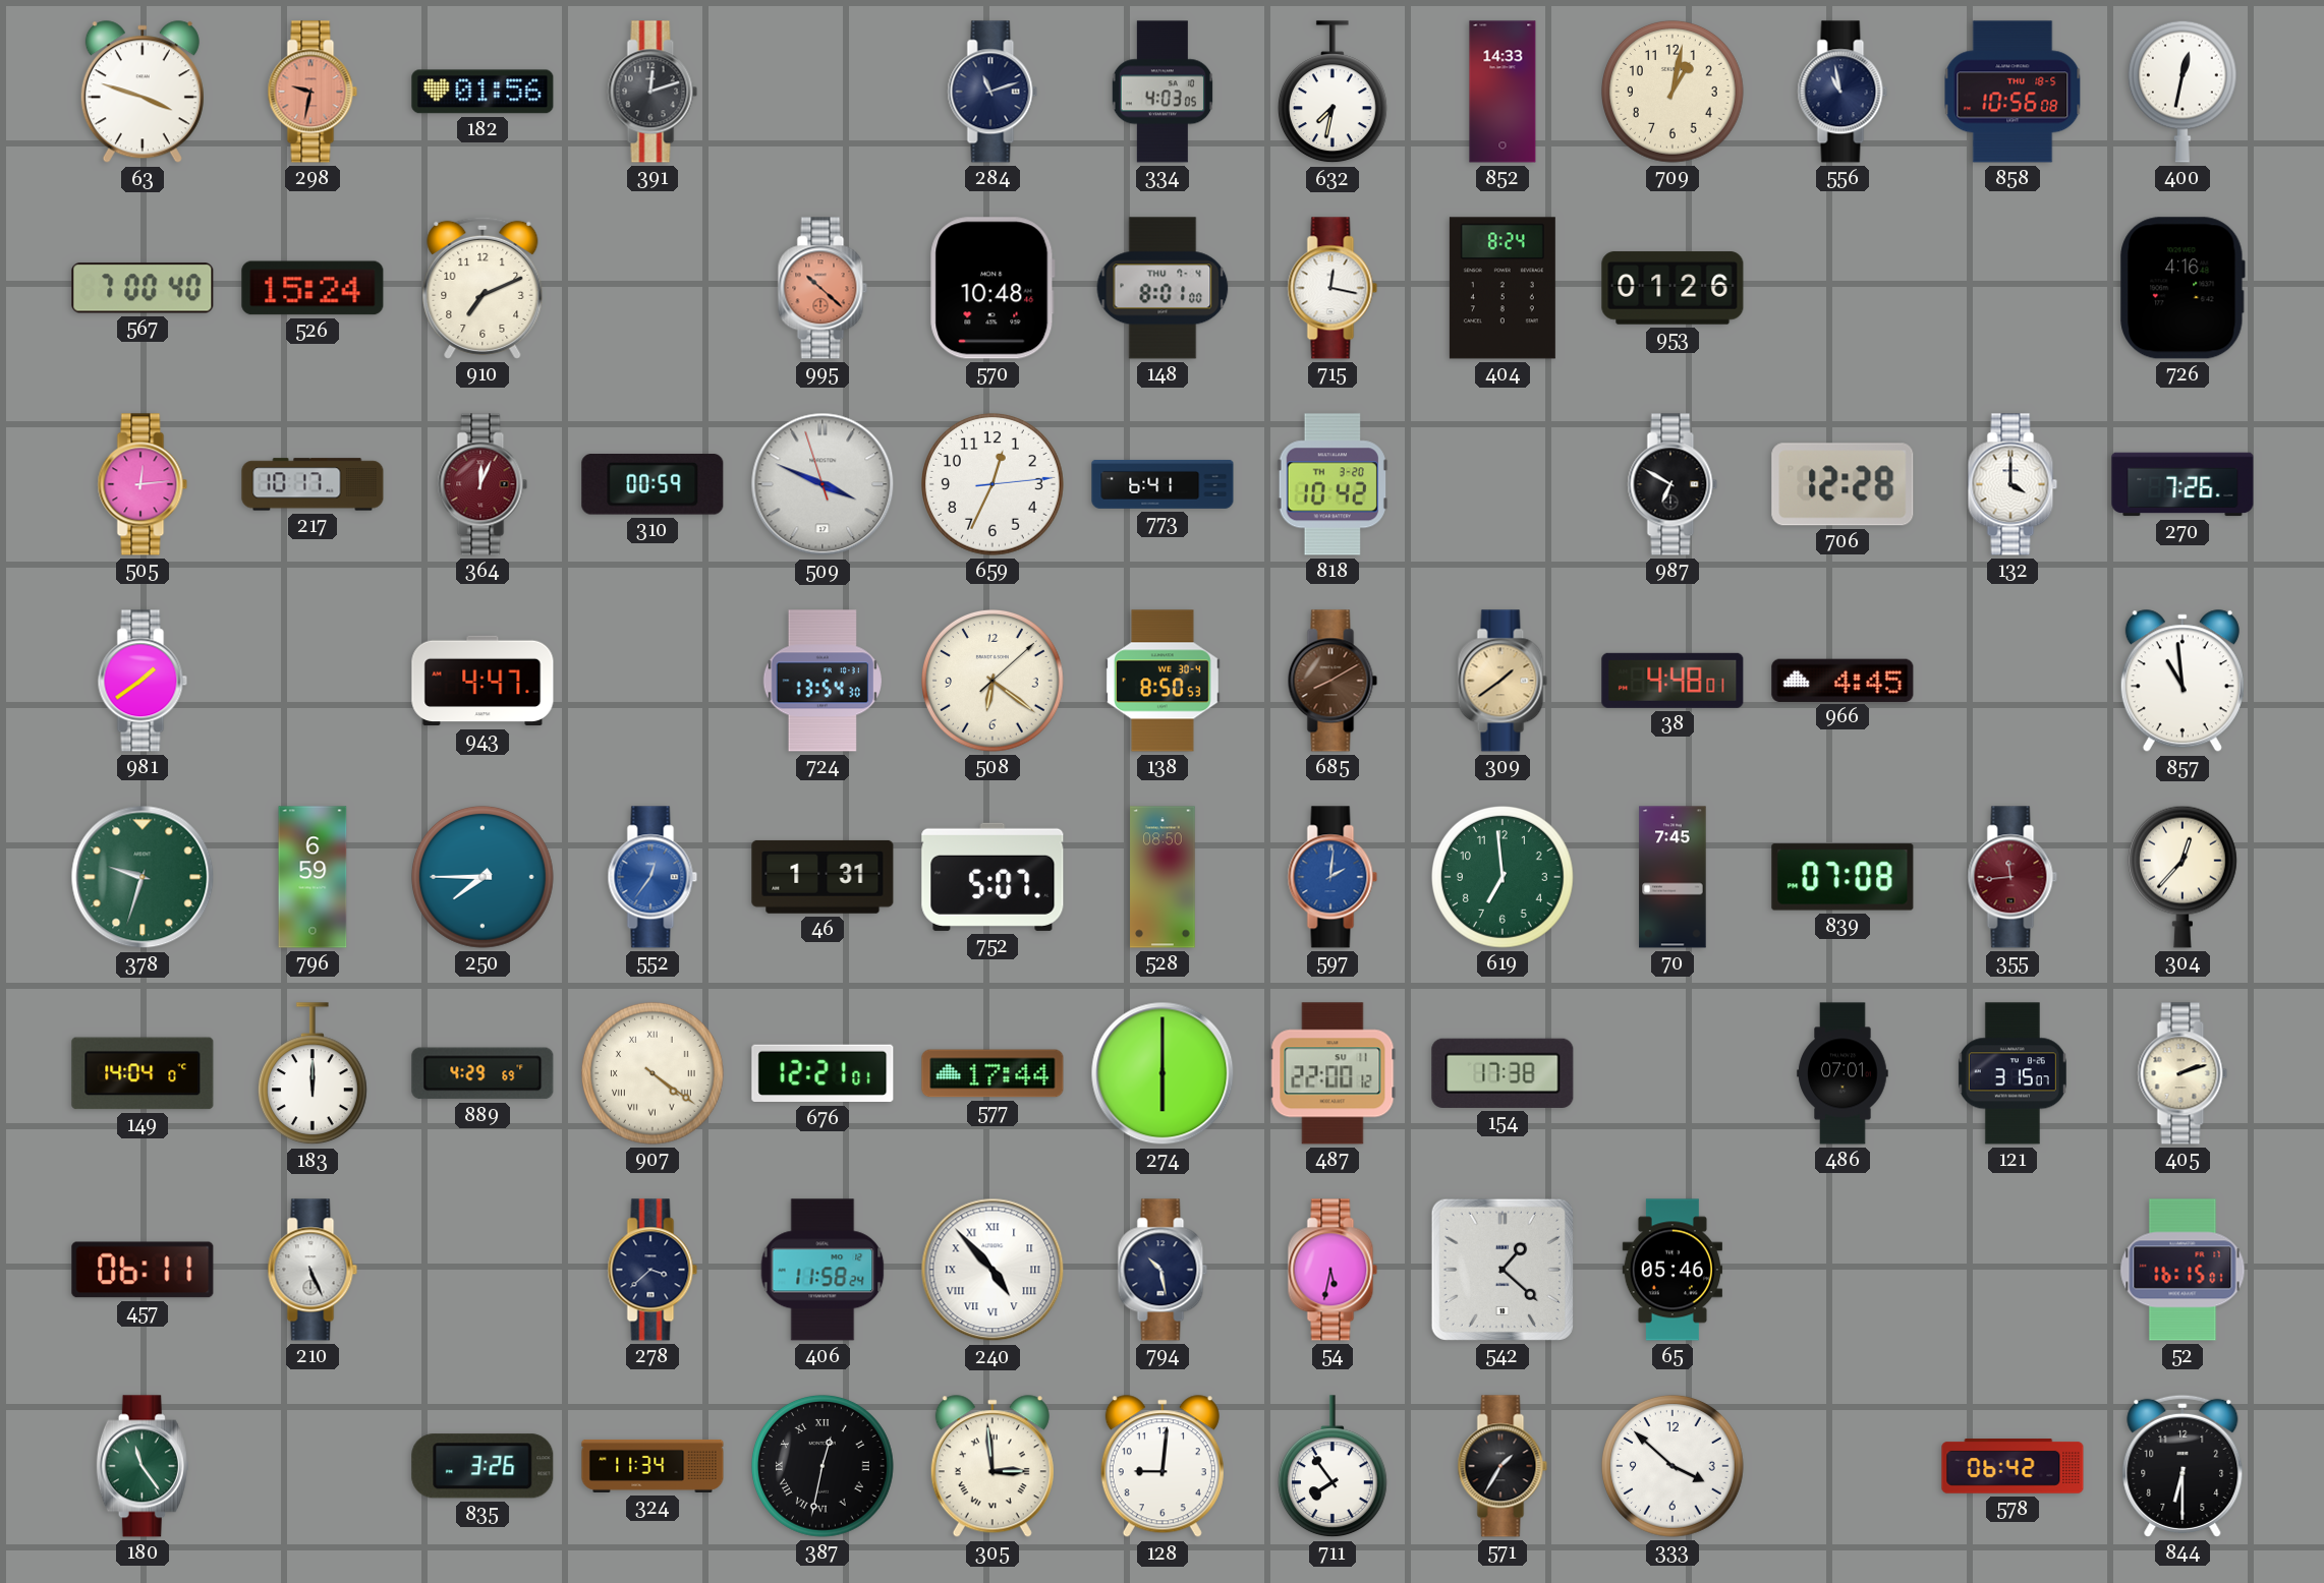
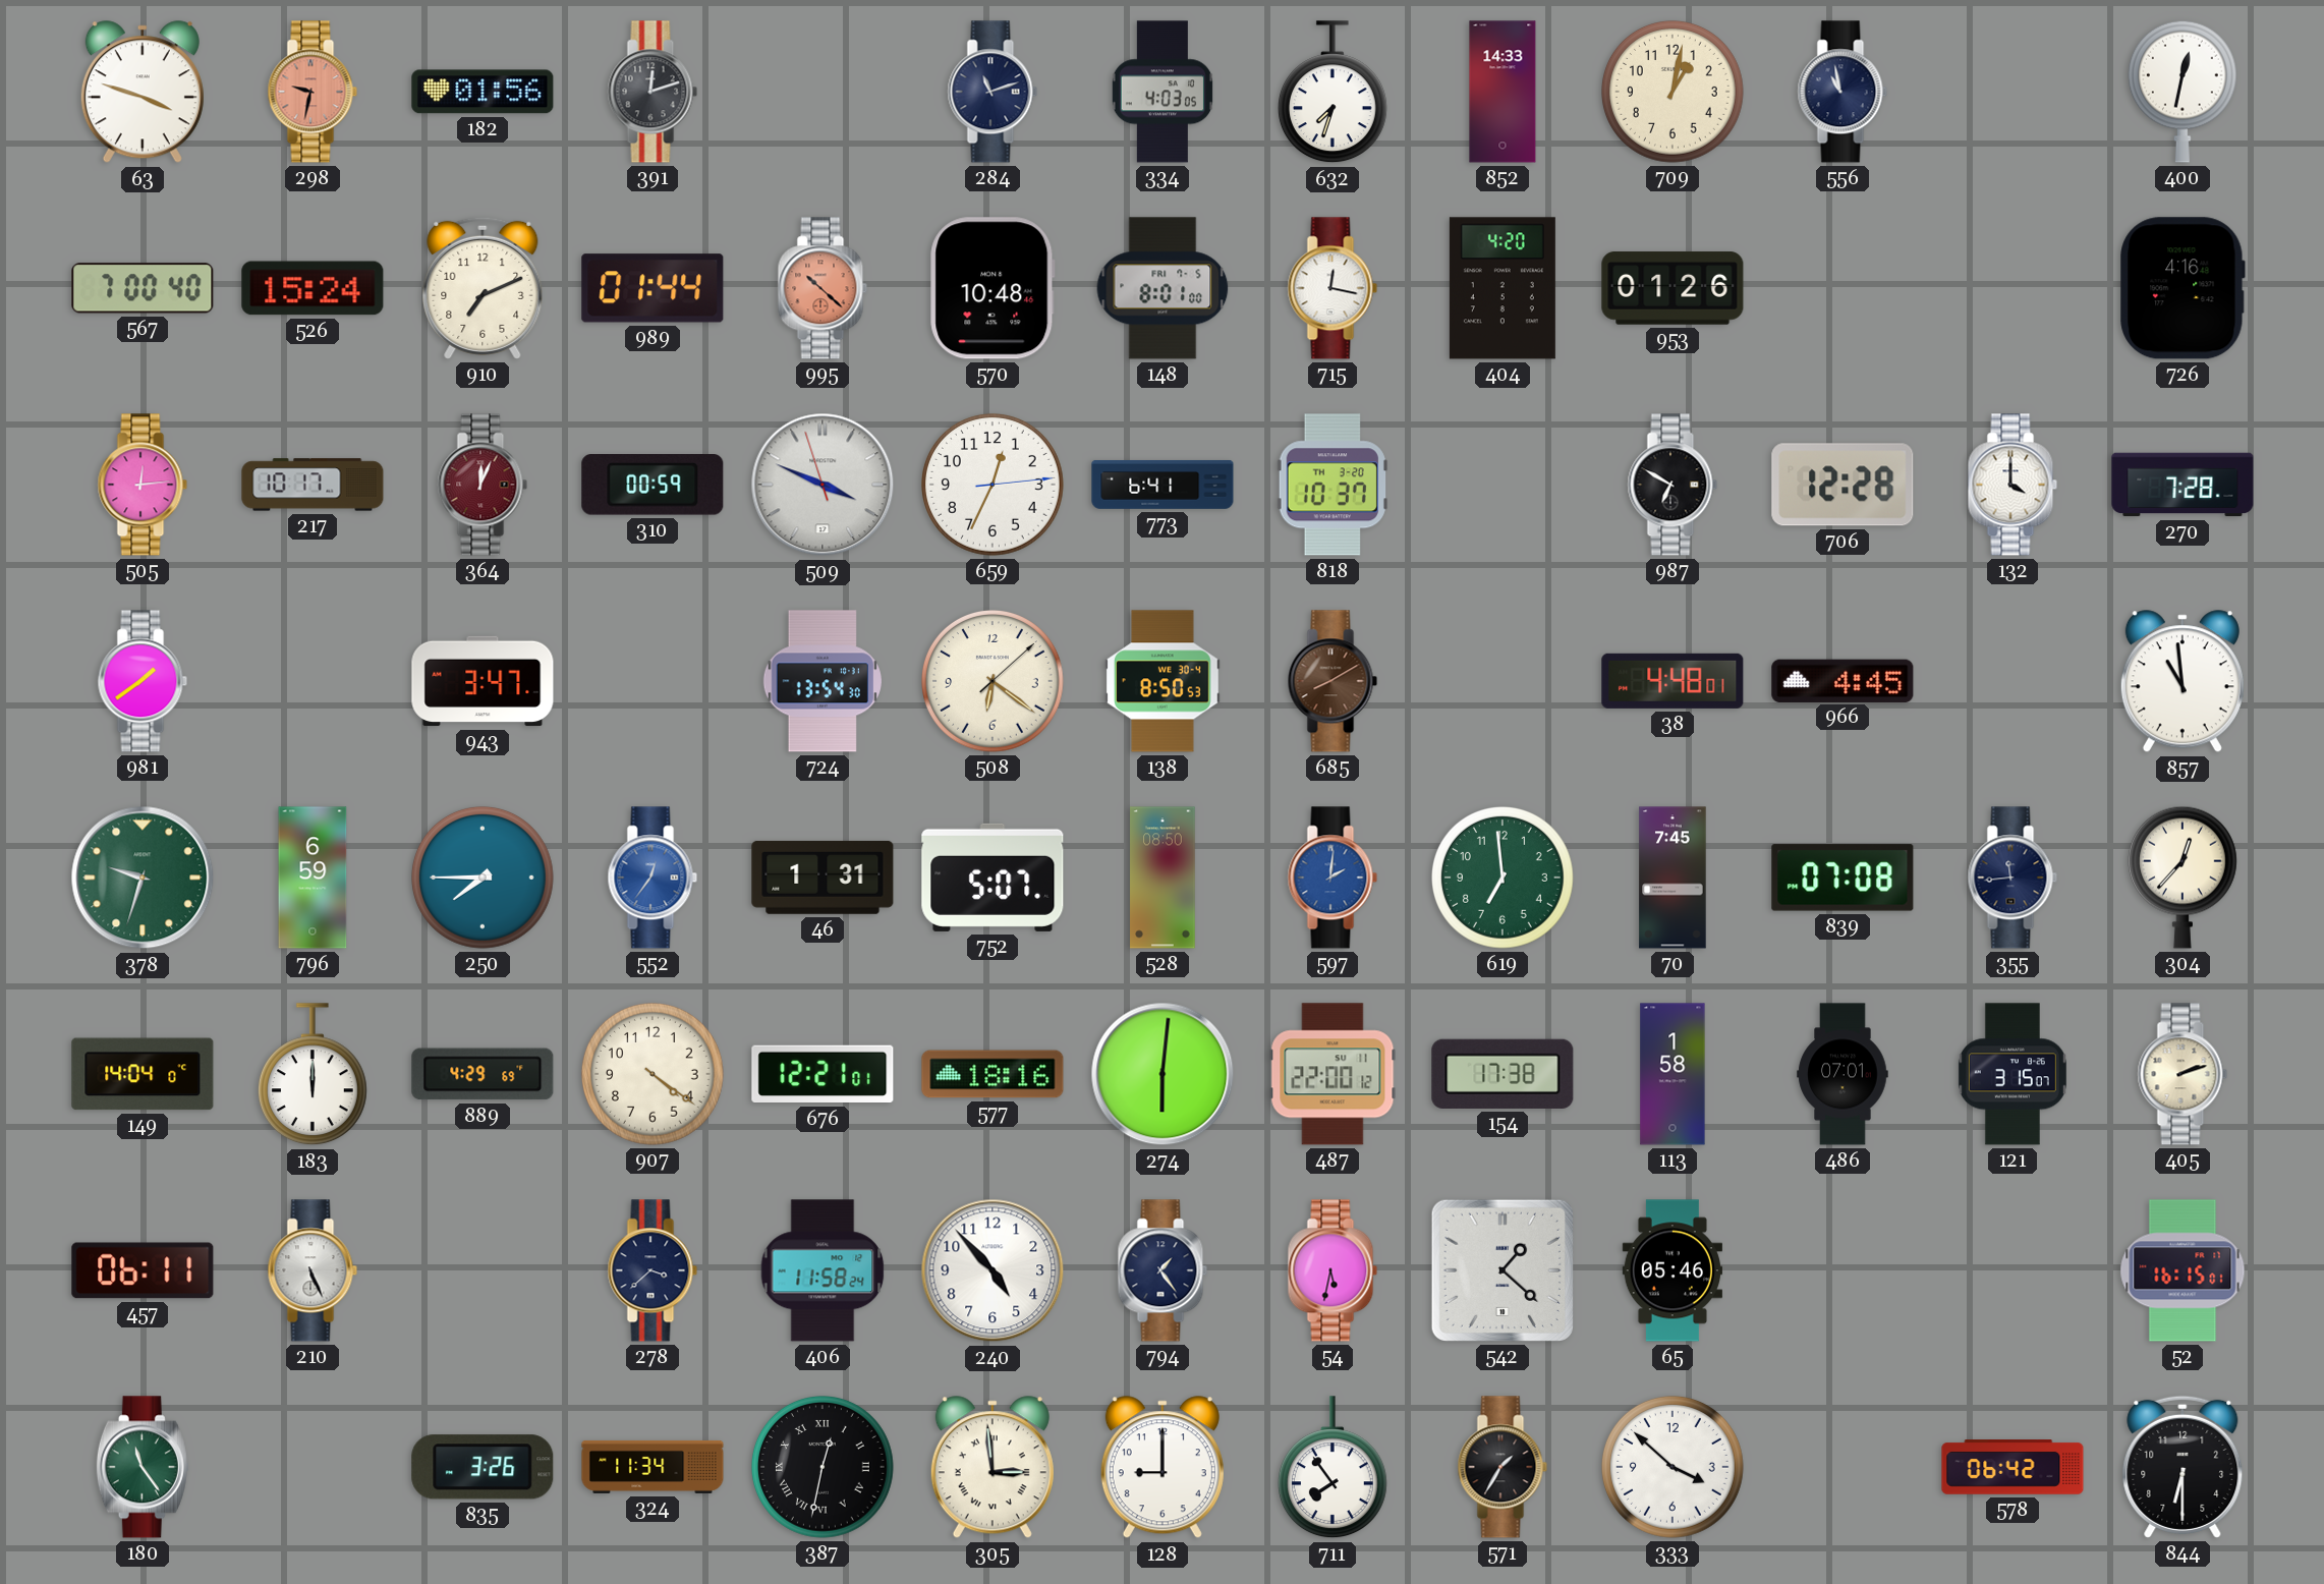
632: 7:32 -> 7:33 (1333, 93)
858: 10:56 -> none (2013, 92)
989: none -> 01:44 (653, 288)
148 date: THU 7-4 -> FRI 7-5 (1163, 288)
404: 8:24 -> 4:20 (1503, 288)
818: 10:42 -> 10:37 (1333, 485)
270: 7:26 -> 7:28 (2183, 485)
943: 4:47 -> 3:47 (483, 681)
309: 1:39 -> none (1503, 681)
355 dial: burgundy -> navy (2013, 878)
907 numerals: Roman -> Arabic (654, 1075)
577: 17:44 -> 18:16 (993, 1074)
274: 6:00 -> 6:01 (1163, 1074)
113: none -> 1:58 (1673, 1074)
240 numerals: Roman -> Arabic (993, 1270)
794: 10:28 -> 1:24 (1163, 1270)
128: 9:01 -> 9:00 (1163, 1468)
